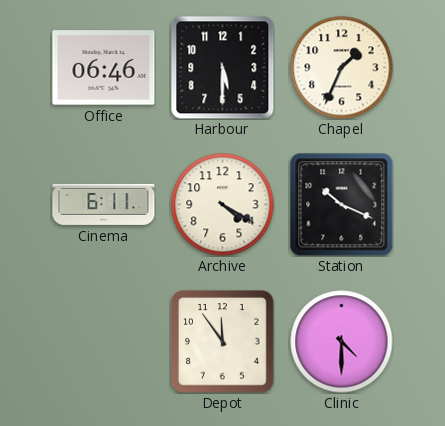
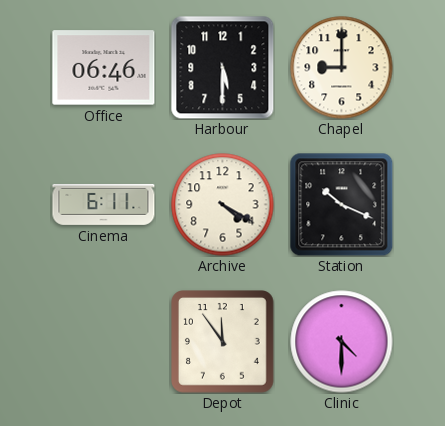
Chapel: 1:34 -> 9:00 (342, 68)
